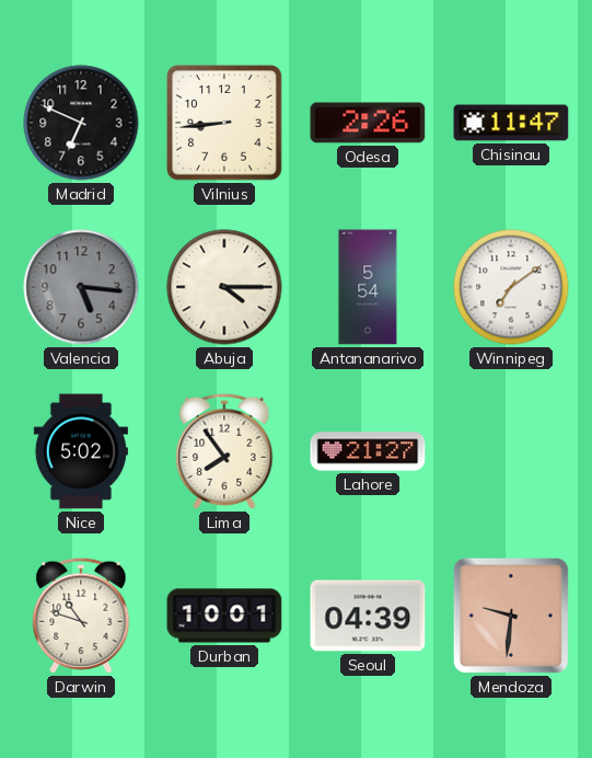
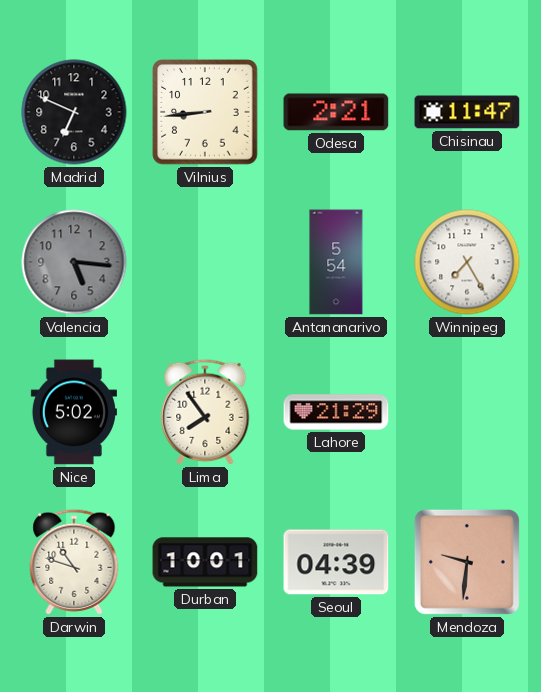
Odesa: 2:26 -> 2:21 (336, 112)
Abuja: 4:15 -> none (224, 287)
Winnipeg: 7:09 -> 7:25 (467, 262)
Lahore: 21:27 -> 21:29 (336, 412)
